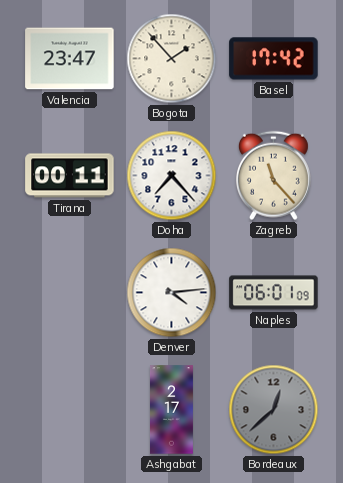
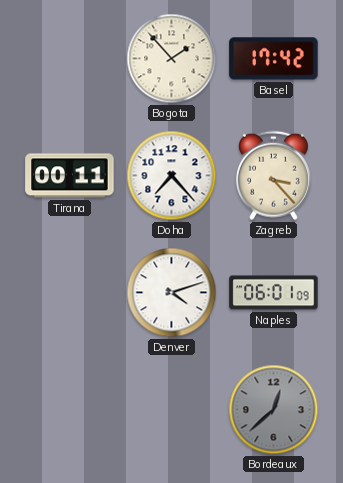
Valencia: 23:47 -> none (70, 59)
Zagreb: 11:23 -> 3:23 (273, 176)
Denver: 4:14 -> 4:12 (172, 293)
Ashgabat: 2:17 -> none (171, 410)
